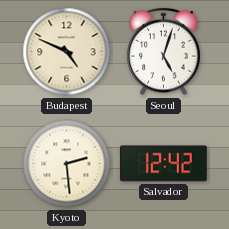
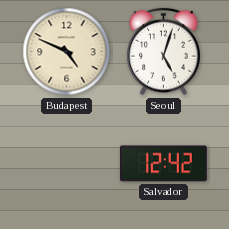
Kyoto: 2:29 -> none (67, 164)
